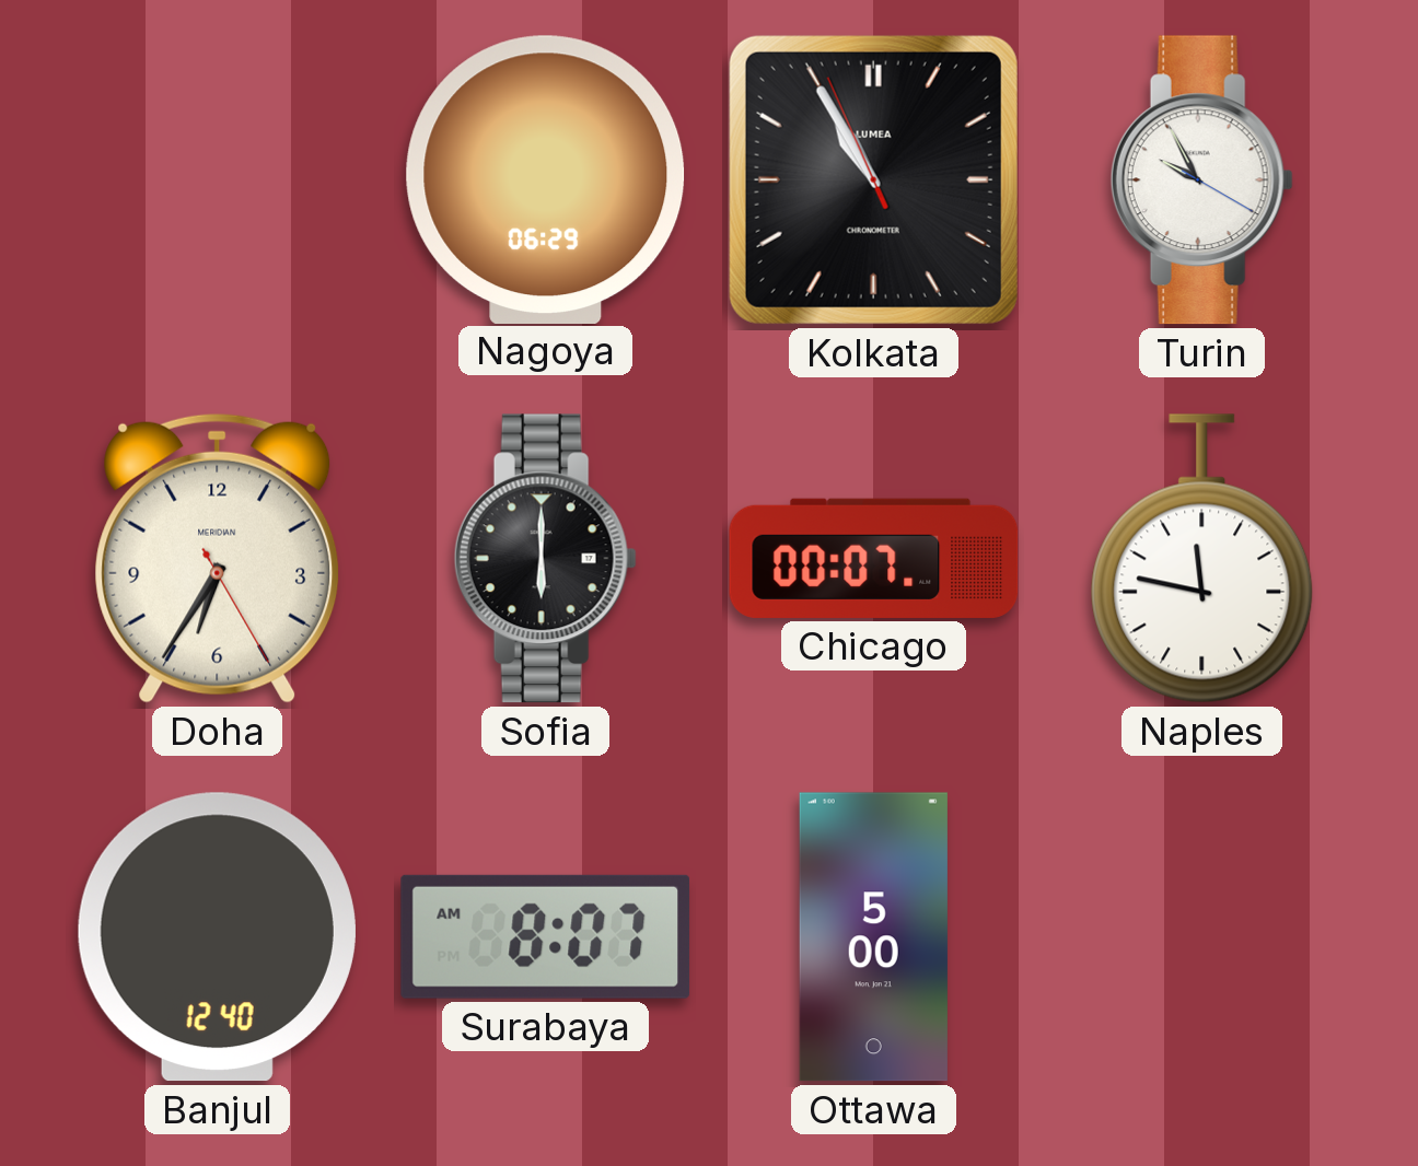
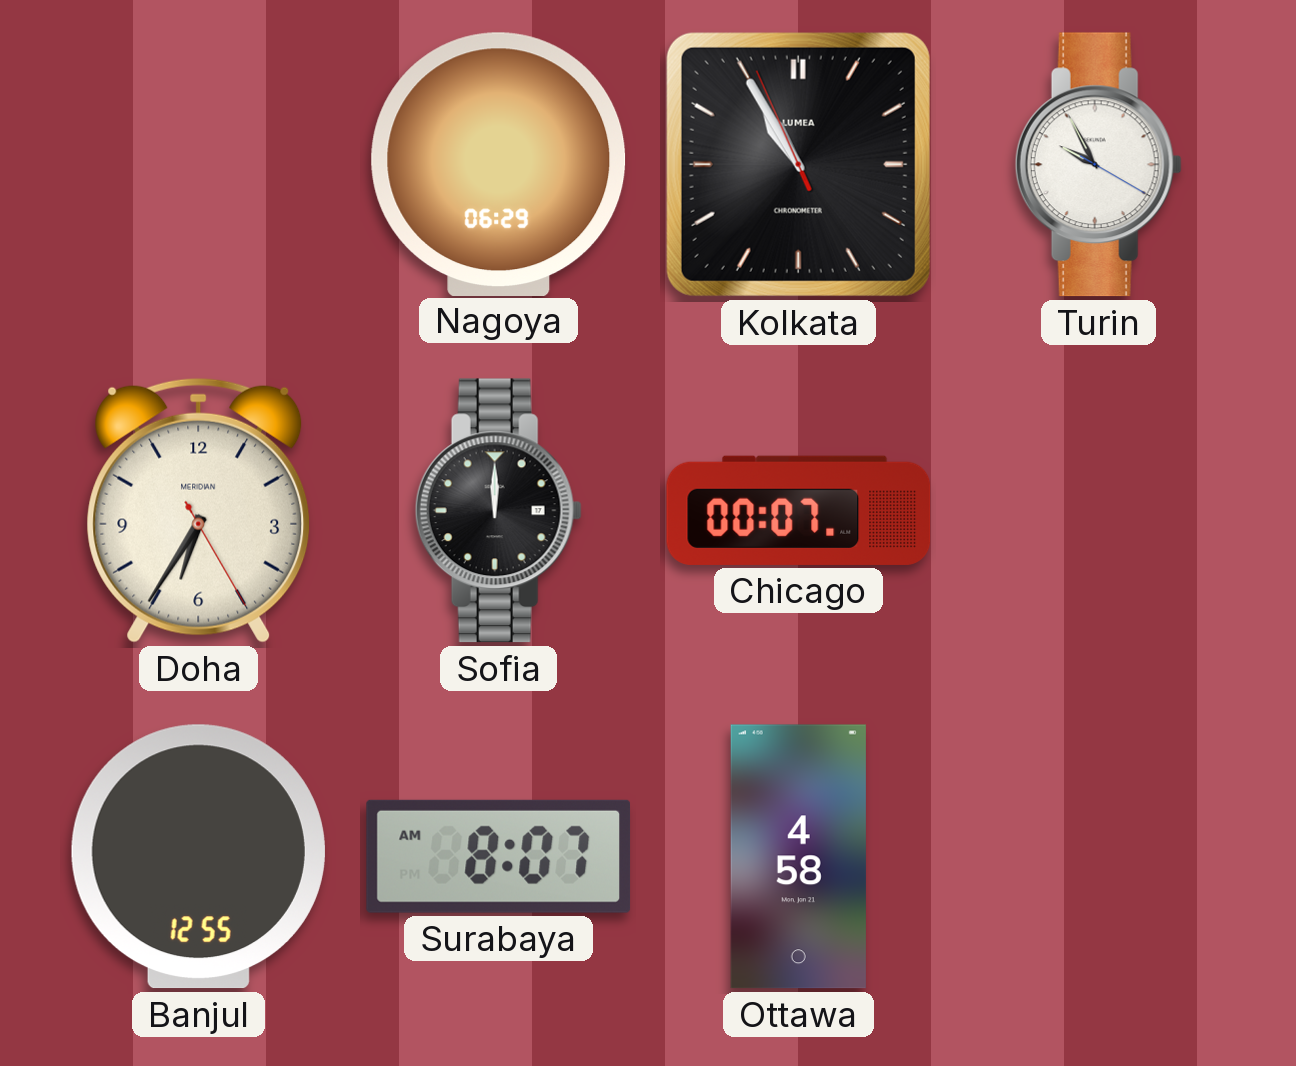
Sofia: 6:00 -> 12:00 (498, 511)
Naples: 11:47 -> none (1202, 559)
Banjul: 12:40 -> 12:55 (198, 857)
Ottawa: 5:00 -> 4:58 (798, 857)
